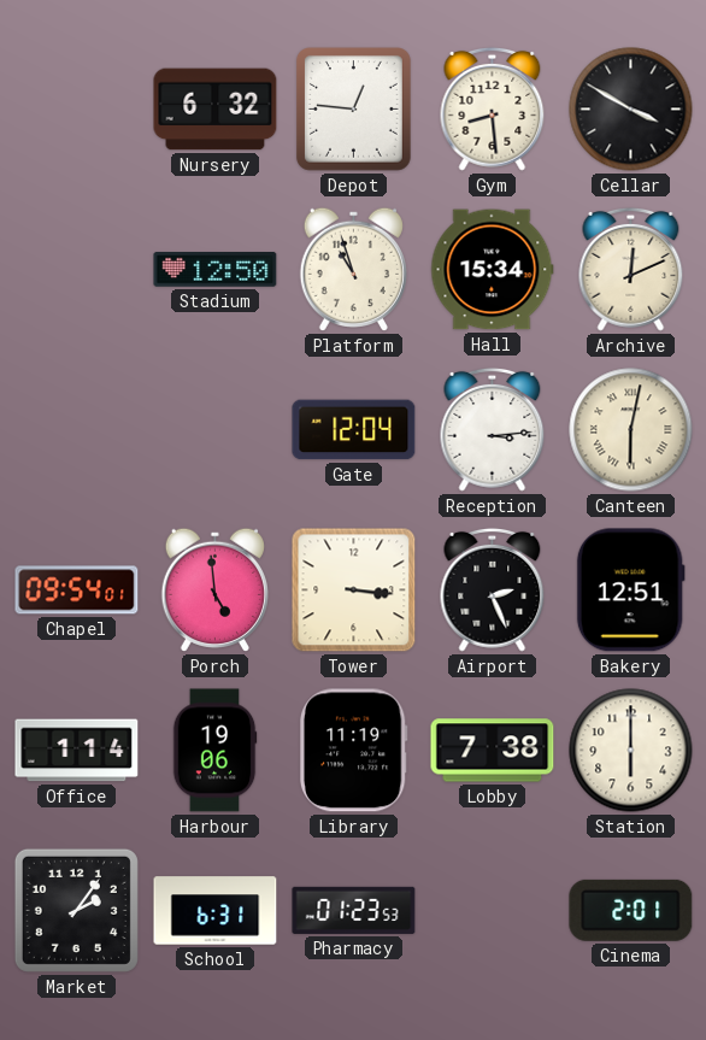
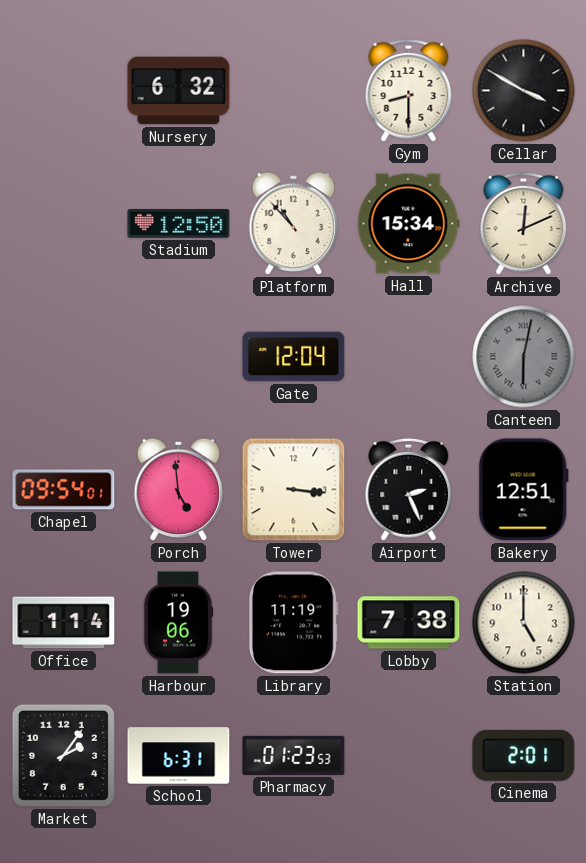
Depot: 12:46 -> none (354, 110)
Gym: 8:29 -> 8:30 (409, 90)
Platform: 10:57 -> 10:53 (293, 223)
Reception: 3:14 -> none (493, 429)
Canteen dial: cream -> grey (524, 357)
Station: 6:00 -> 5:00 (524, 623)
